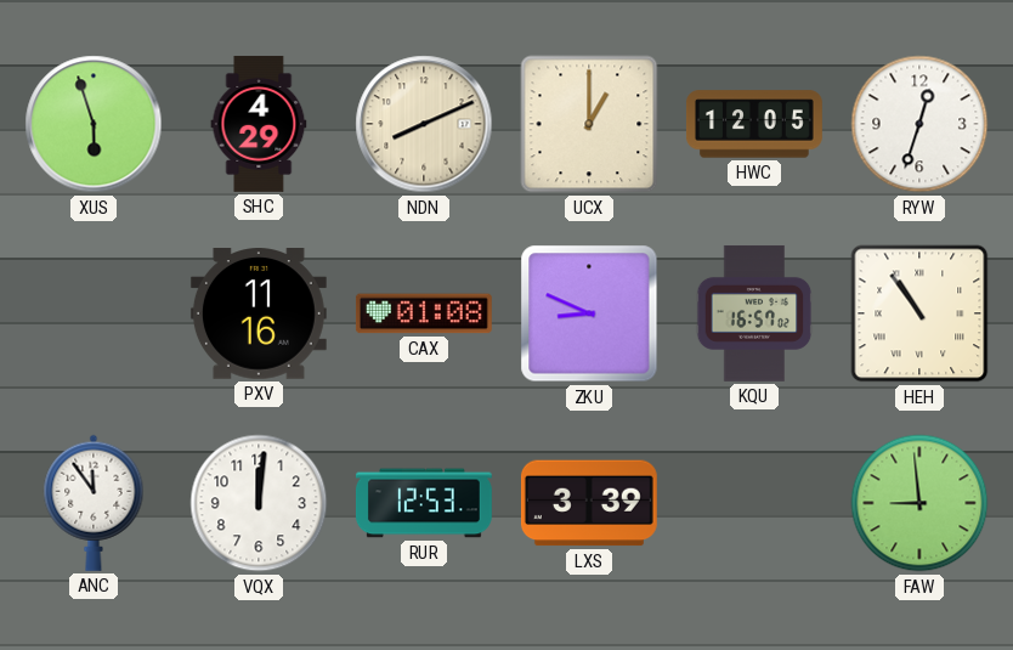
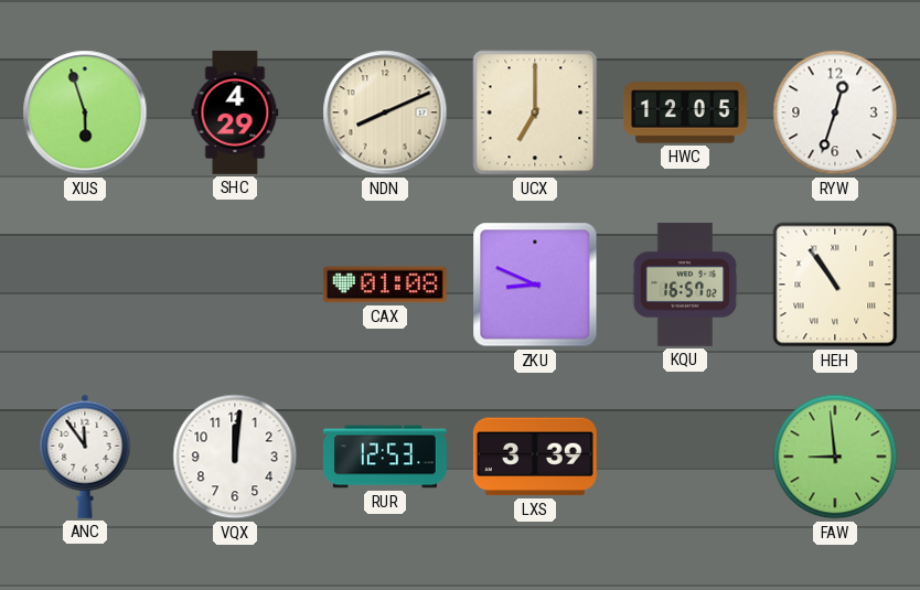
UCX: 1:00 -> 7:00 (535, 112)
PXV: 11:16 -> none (259, 315)
